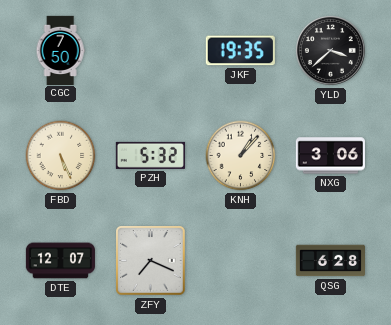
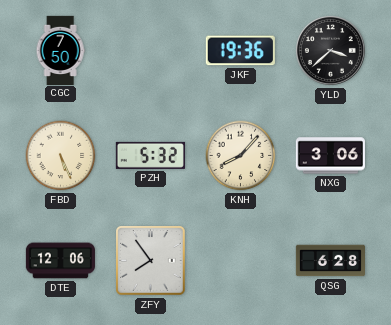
JKF: 19:35 -> 19:36 (240, 51)
KNH: 1:07 -> 8:07 (241, 156)
DTE: 12:07 -> 12:06 (60, 261)
ZFY: 7:19 -> 7:54 (151, 261)
